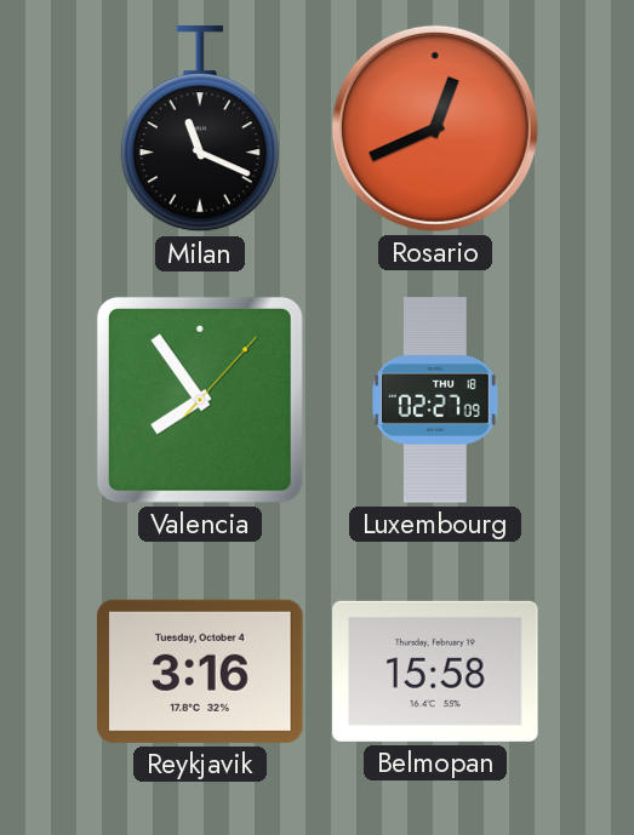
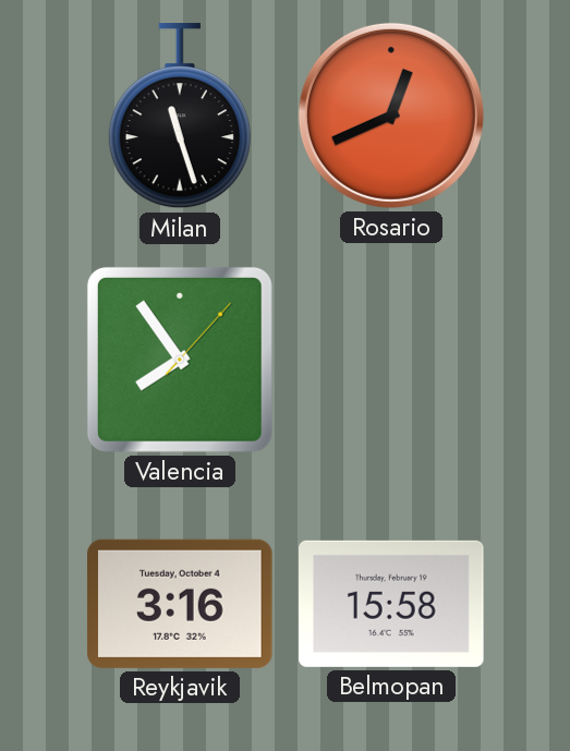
Milan: 11:19 -> 11:27 (180, 117)
Luxembourg: 02:27 -> none (435, 400)
